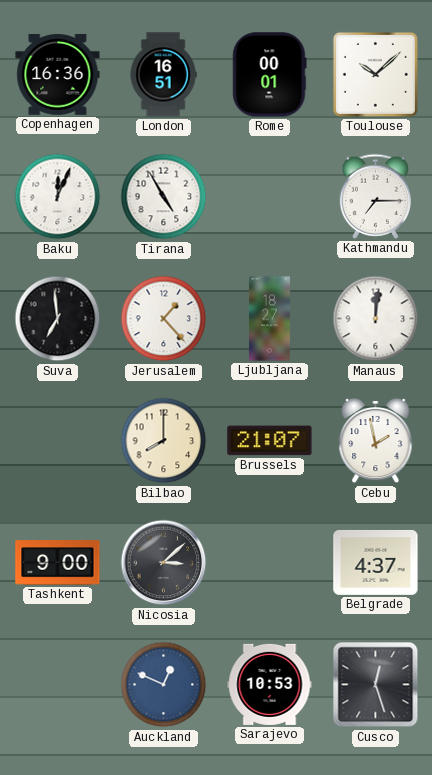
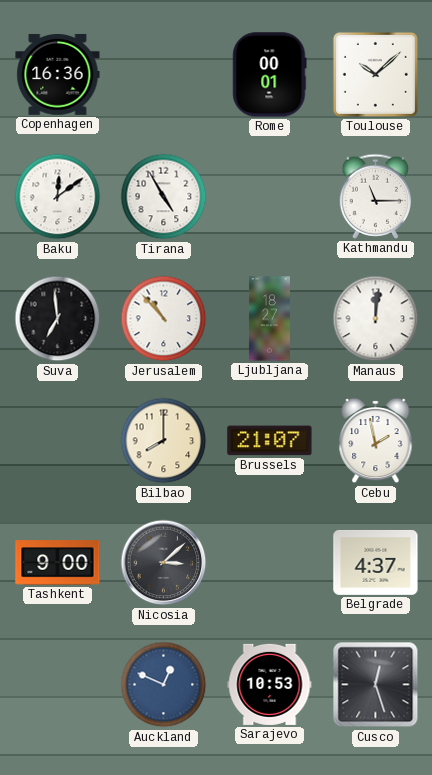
London: 16:51 -> none (163, 75)
Baku: 12:04 -> 12:09 (58, 197)
Kathmandu: 7:15 -> 11:15 (376, 196)
Jerusalem: 1:23 -> 10:53 (164, 319)
